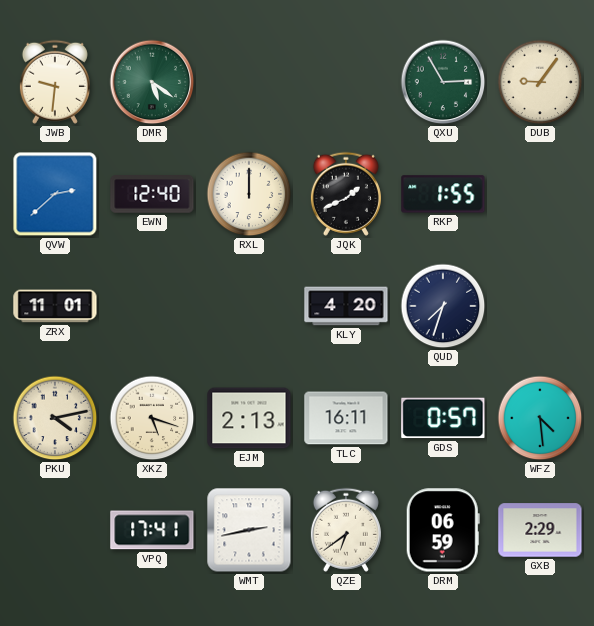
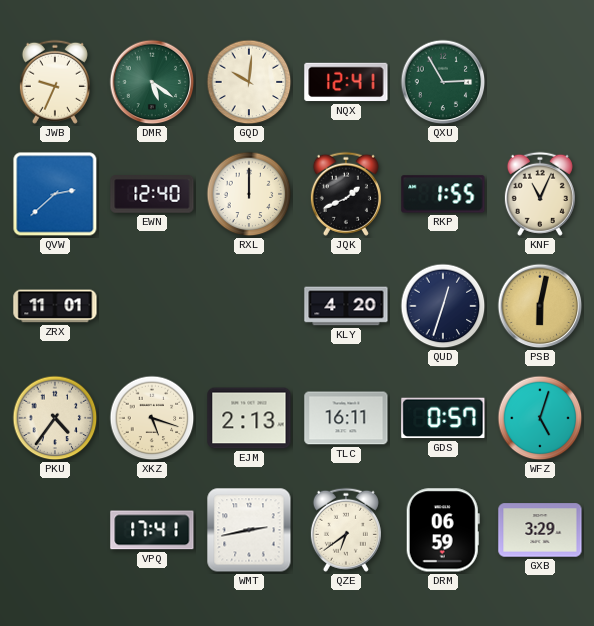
JWB: 9:31 -> 9:34 (55, 82)
GQD: none -> 10:01 (249, 82)
NQX: none -> 12:41 (346, 82)
DUB: 9:06 -> none (540, 82)
KNF: none -> 11:04 (540, 194)
QUD: 7:33 -> 12:33 (443, 306)
PSB: none -> 6:02 (540, 306)
PKU: 4:13 -> 4:36 (55, 418)
WFZ: 4:29 -> 5:03 (540, 418)
GXB: 2:29 -> 3:29 (540, 530)
